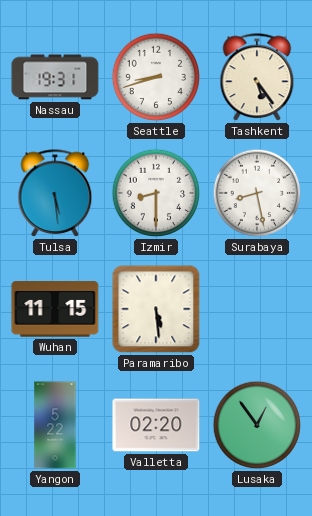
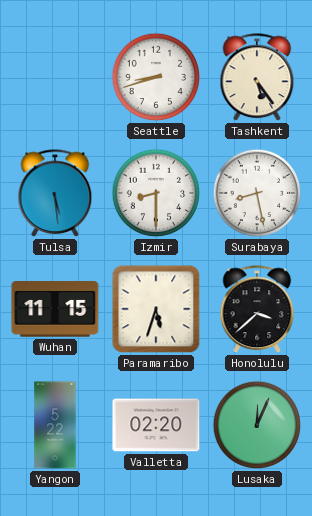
Nassau: 19:31 -> none (55, 77)
Paramaribo: 5:29 -> 5:33 (156, 309)
Honolulu: none -> 3:38 (257, 310)
Lusaka: 12:54 -> 12:04 (257, 425)
